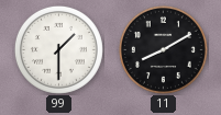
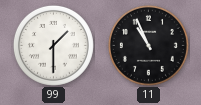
11: 8:10 -> 10:56 (148, 45)
